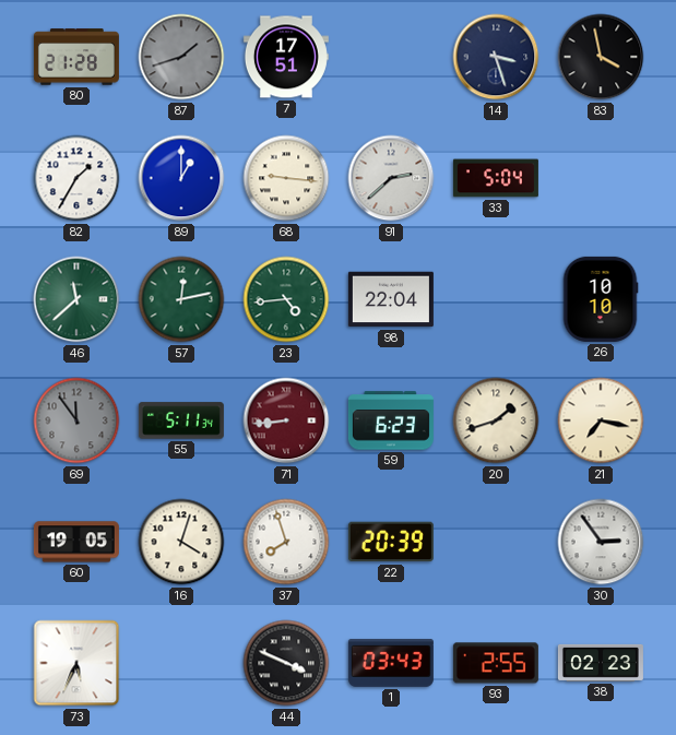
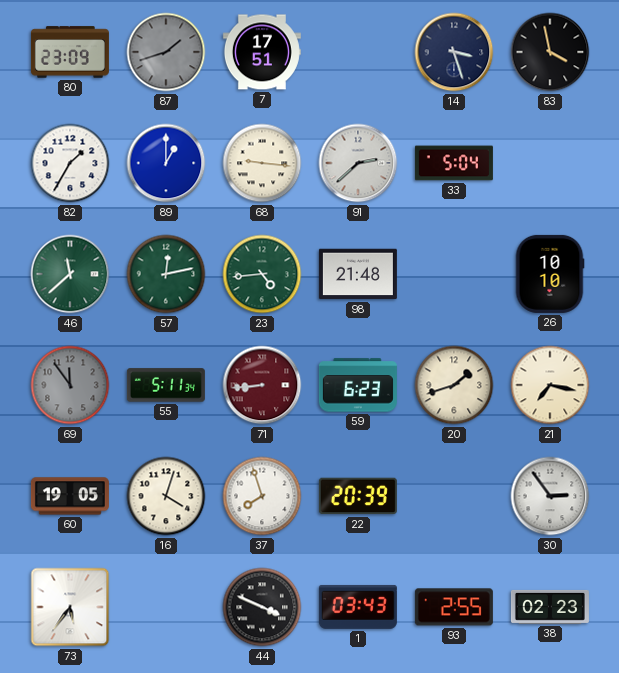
80: 21:28 -> 23:09 (70, 52)
98: 22:04 -> 21:48 (358, 274)
73: 5:34 -> 5:36 (70, 607)
